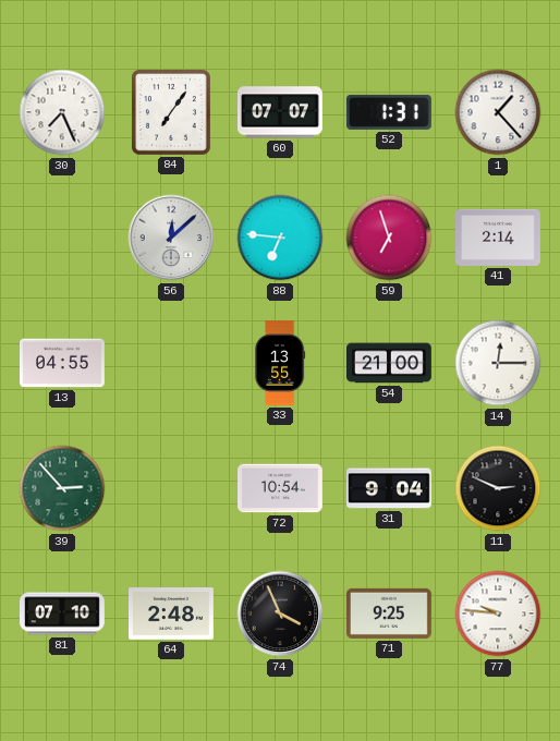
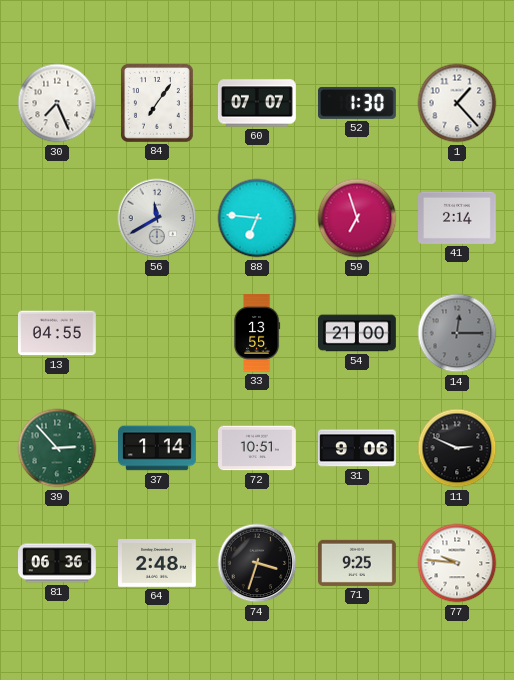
52: 1:31 -> 1:30 (358, 103)
56: 12:08 -> 11:40 (157, 218)
14 dial: white -> grey (457, 333)
37: none -> 1:14 (158, 448)
72: 10:54 -> 10:51 (258, 448)
31: 9:04 -> 9:06 (358, 448)
81: 07:10 -> 06:36 (58, 563)
74: 3:56 -> 3:33 (257, 563)
